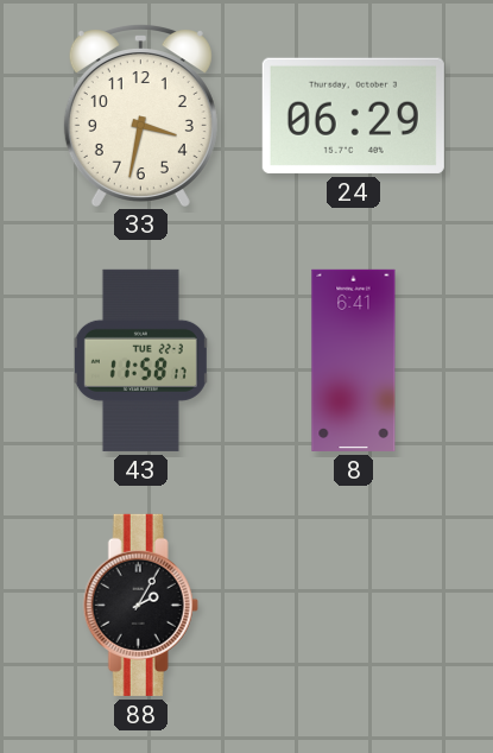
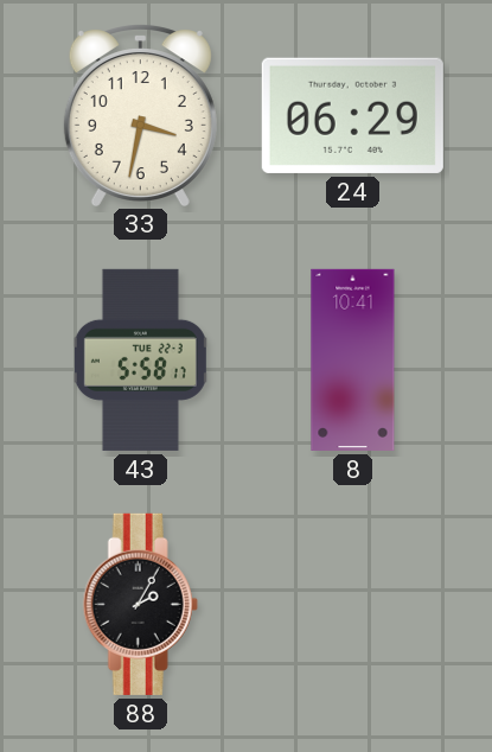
43: 11:58 -> 5:58 (140, 359)
8: 6:41 -> 10:41 (353, 359)
